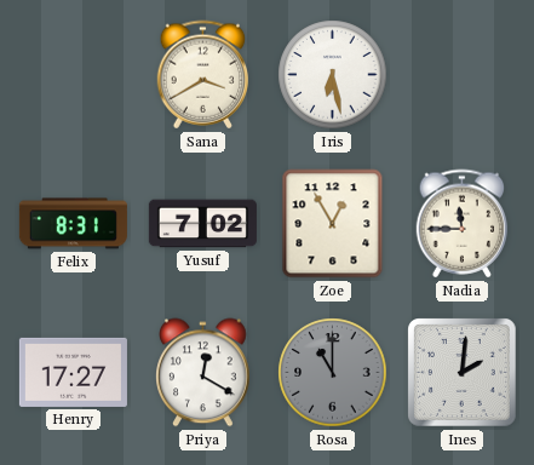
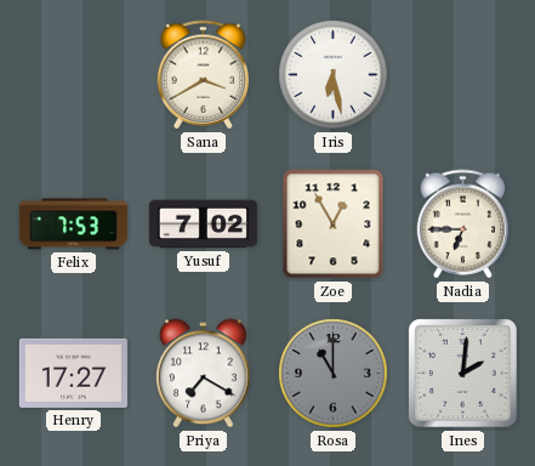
Felix: 8:31 -> 7:53 (73, 225)
Nadia: 11:45 -> 6:45 (463, 225)
Priya: 12:20 -> 7:20 (204, 374)
